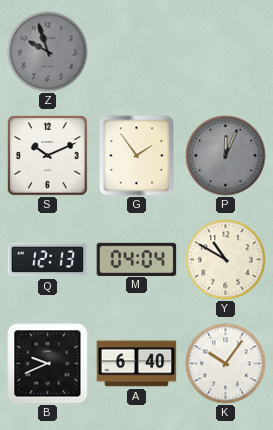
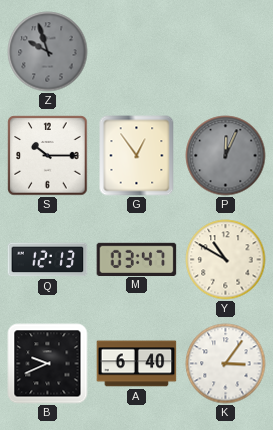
S: 10:11 -> 10:15 (48, 156)
G: 1:54 -> 12:54 (137, 156)
M: 04:04 -> 03:47 (137, 259)
K: 10:06 -> 3:06 (226, 364)
